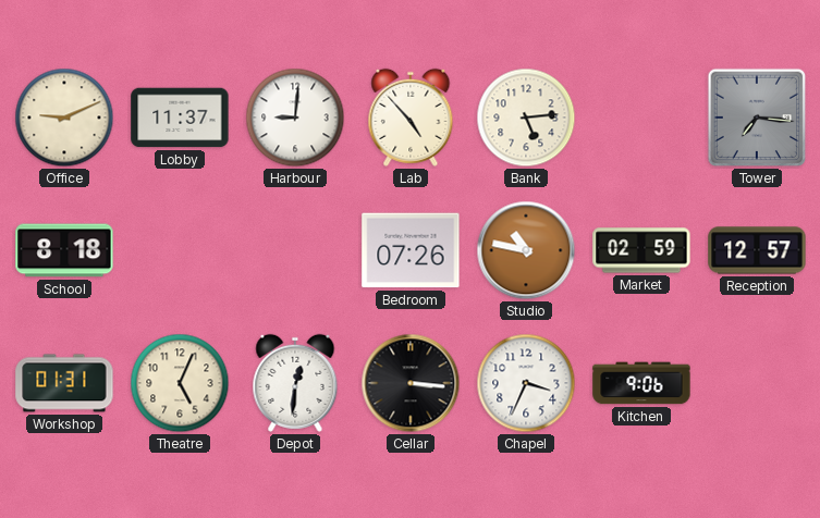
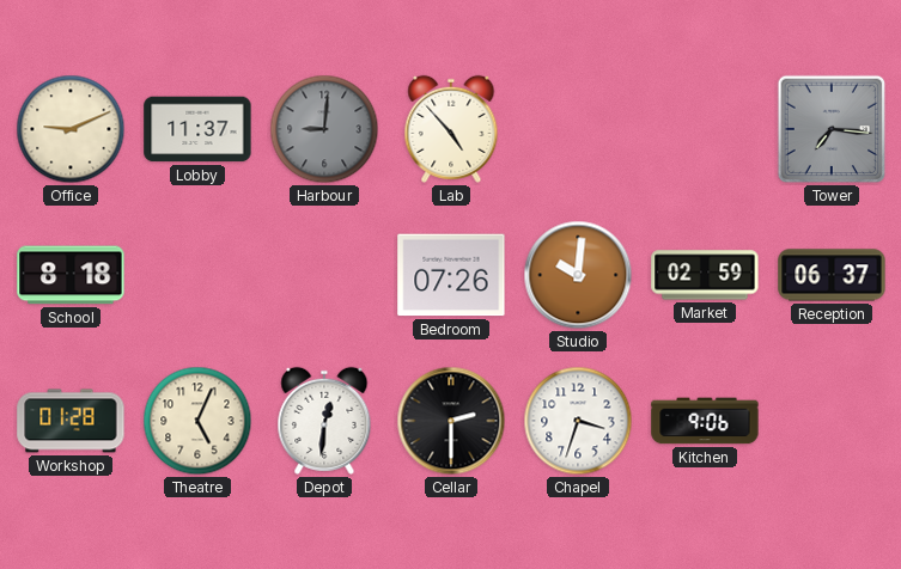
Harbour dial: white -> grey (324, 129)
Bank: 5:14 -> none (526, 118)
Studio: 10:47 -> 10:01 (578, 275)
Reception: 12:57 -> 06:37 (832, 275)
Workshop: 01:31 -> 01:28 (71, 421)
Cellar: 3:16 -> 2:30 (451, 421)
Chapel: 3:34 -> 3:33 (578, 421)
